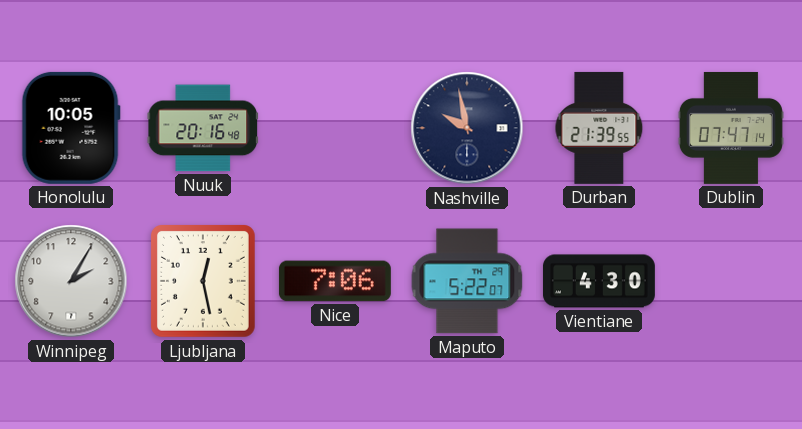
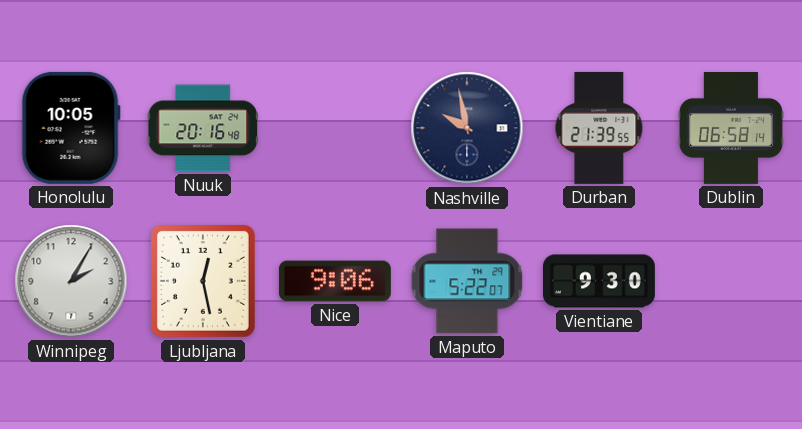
Dublin: 07:47 -> 06:58 (731, 128)
Nice: 7:06 -> 9:06 (335, 281)
Vientiane: 4:30 -> 9:30 (599, 281)
